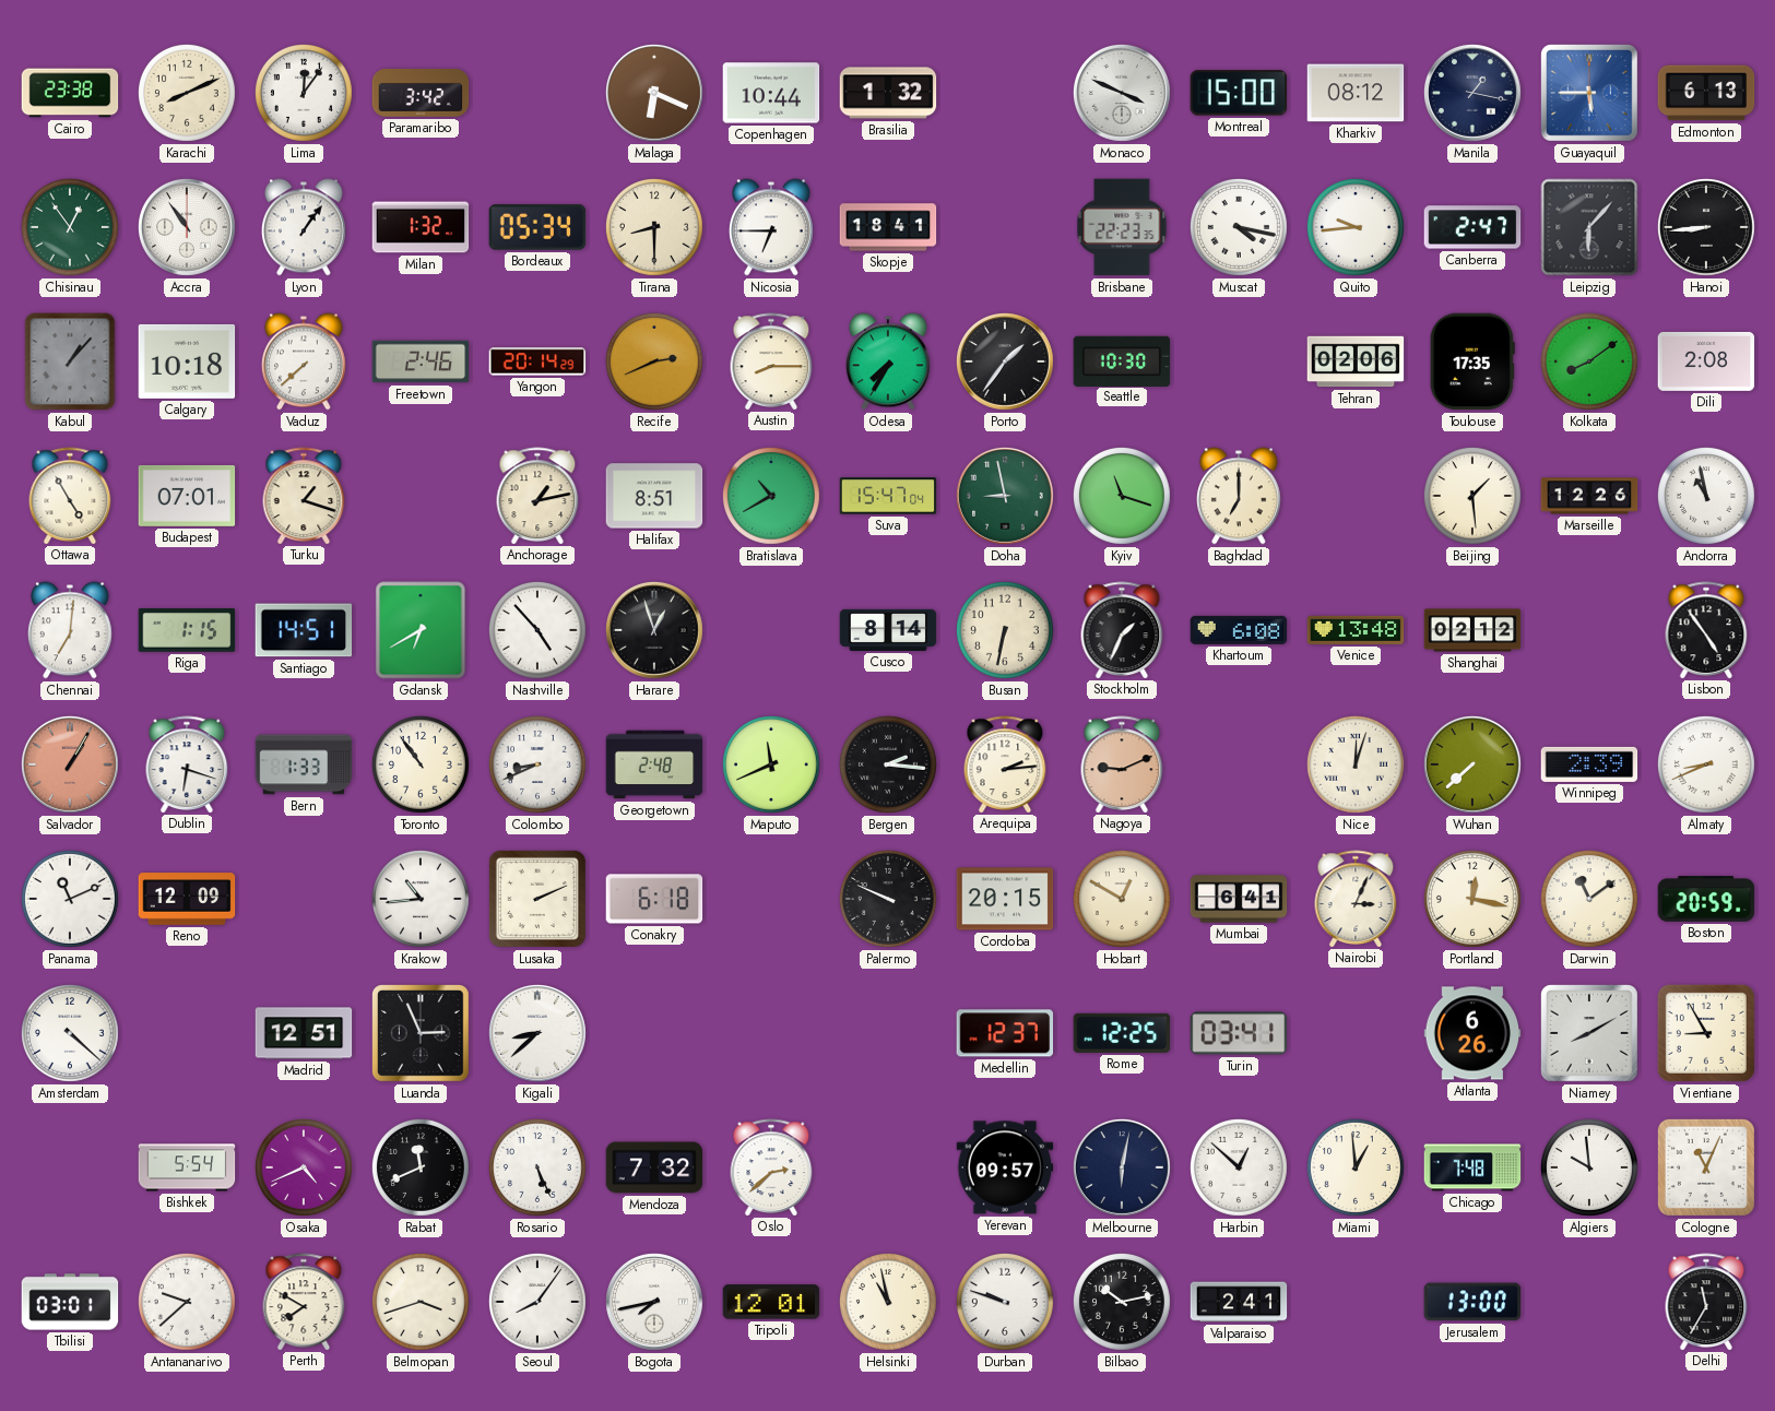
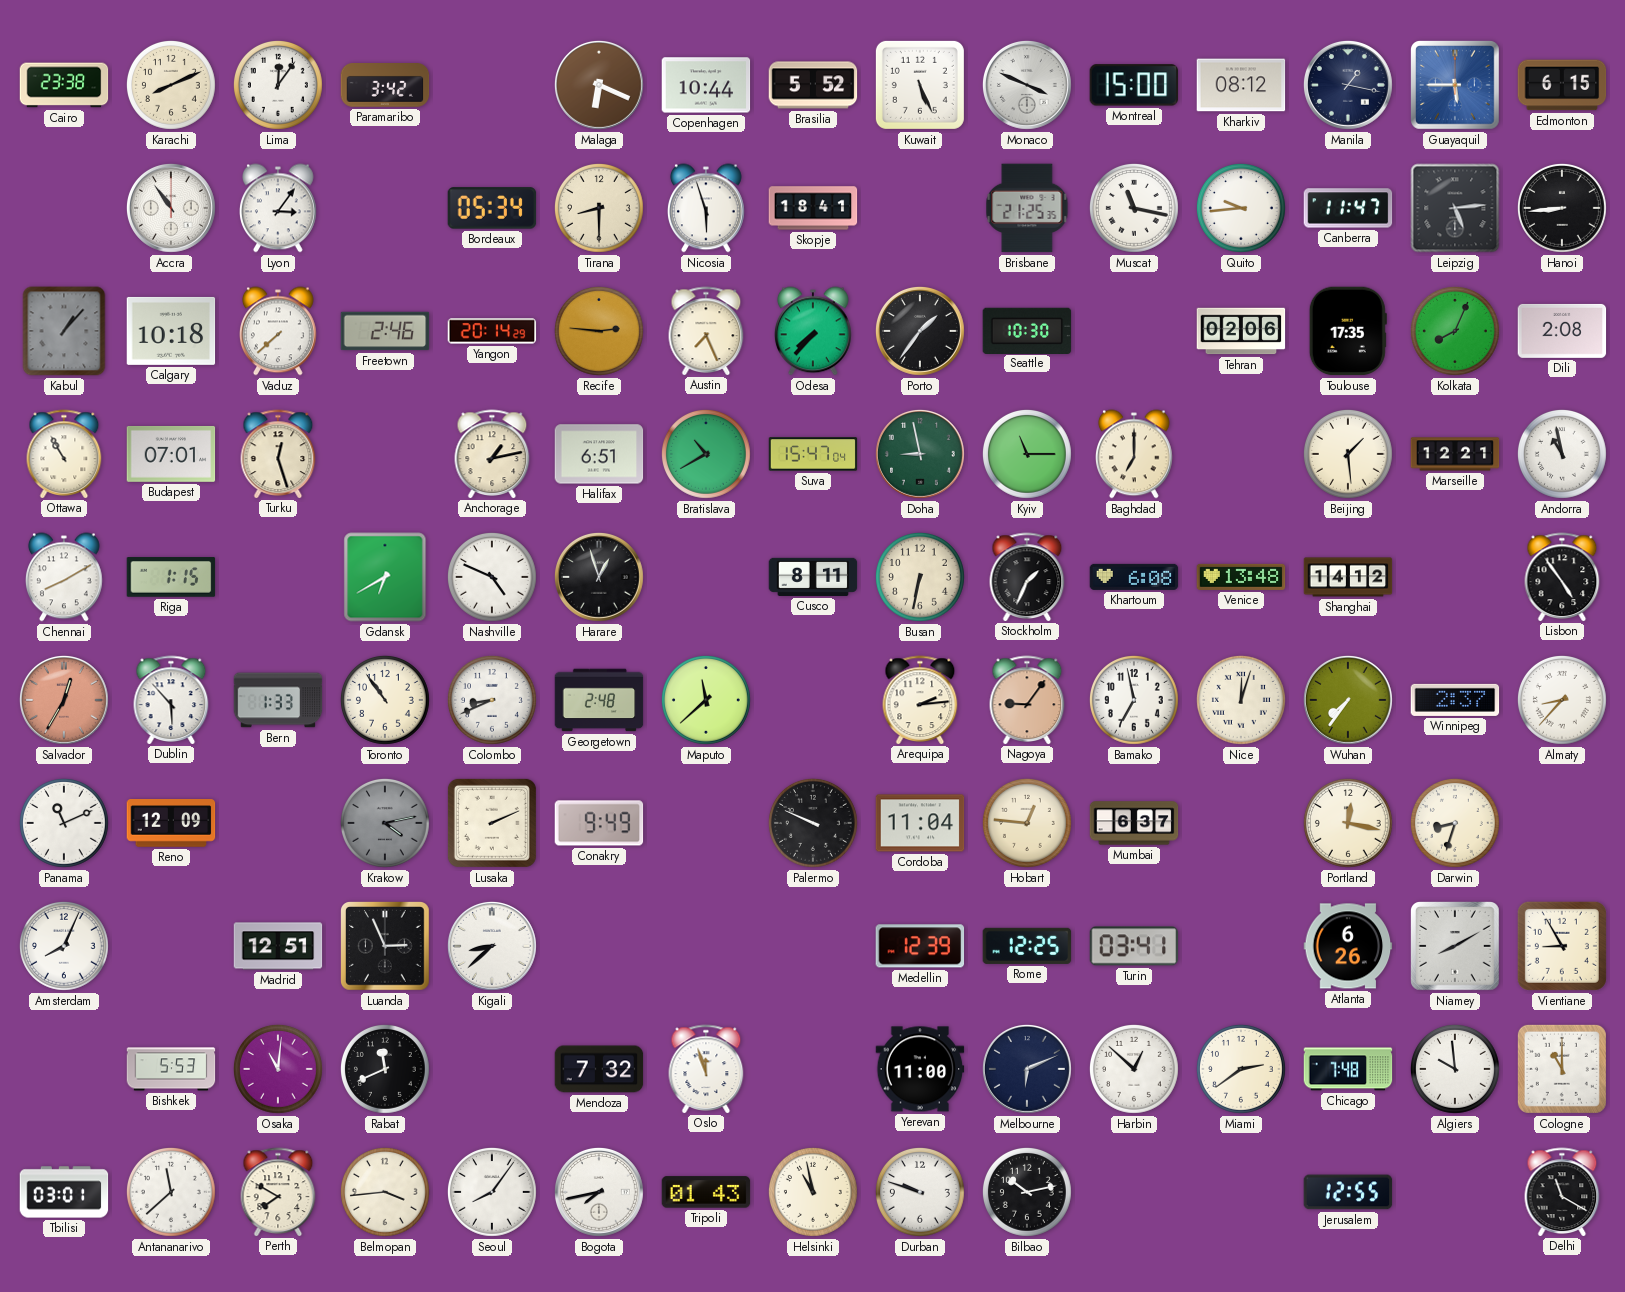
Brasilia: 1:32 -> 5:52 (813, 85)
Kuwait: none -> 5:26 (920, 85)
Edmonton: 6:13 -> 6:15 (1562, 85)
Chisinau: 12:54 -> none (70, 227)
Lyon: 1:06 -> 3:06 (279, 208)
Milan: 1:32 -> none (421, 227)
Nicosia: 6:45 -> 5:57 (707, 208)
Brisbane: 22:23 -> 21:25 (1027, 208)
Muscat: 4:17 -> 11:17 (1134, 208)
Canberra: 2:47 -> 11:47 (1348, 208)
Leipzig: 6:07 -> 5:14 (1455, 208)
Recife: 2:41 -> 2:46 (599, 331)
Austin: 8:15 -> 7:26 (706, 331)
Odesa: 7:35 -> 7:37 (814, 331)
Kolkata: 8:09 -> 8:04 (1455, 331)
Ottawa: 4:55 -> 10:55 (64, 454)
Turku: 1:18 -> 12:27 (278, 454)
Halifax: 8:51 -> 6:51 (599, 454)
Kyiv: 11:18 -> 11:15 (1027, 454)
Marseille: 12:26 -> 12:21 (1455, 454)
Chennai: 7:01 -> 8:10 (65, 577)
Santiago: 14:51 -> none (304, 630)
Nashville: 4:53 -> 4:49 (492, 577)
Cusco: 8:14 -> 8:11 (813, 577)
Shanghai: 02:12 -> 14:12 (1348, 577)
Salvador: 1:05 -> 12:35 (64, 700)
Dublin: 6:18 -> 5:53 (171, 700)
Maputo: 11:41 -> 11:38 (706, 700)
Bergen: 2:16 -> none (888, 764)
Nagoya: 9:11 -> 9:06 (1027, 700)
Bamako: none -> 6:58 (1134, 700)
Wuhan: 7:38 -> 7:36 (1348, 700)
Winnipeg: 2:39 -> 2:37 (1455, 700)
Almaty: 8:41 -> 8:37 (1562, 700)
Krakow: 10:44 -> 4:13 (385, 823)
Krakow dial: white -> grey (385, 823)
Conakry: 6:18 -> 9:49 (599, 823)
Cordoba: 20:15 -> 11:04 (920, 823)
Hobart: 12:50 -> 12:46 (1027, 823)
Mumbai: 6:41 -> 6:37 (1134, 823)
Nairobi: 3:04 -> none (1356, 899)
Darwin: 11:09 -> 8:33 (1455, 823)
Boston: 20:59 -> none (1706, 899)
Amsterdam: 4:22 -> 8:04 (64, 946)
Medellin: 12:37 -> 12:39 (920, 946)
Bishkek: 5:54 -> 5:53 (171, 1069)
Osaka: 4:41 -> 11:01 (278, 1069)
Rosario: 5:26 -> none (537, 1167)
Oslo: 2:38 -> 11:57 (706, 1069)
Yerevan: 09:57 -> 11:00 (920, 1069)
Melbourne: 6:02 -> 6:11 (1027, 1069)
Miami: 12:59 -> 2:39 (1241, 1069)
Cologne: 11:04 -> 11:00 (1562, 1069)
Antananarivo: 9:38 -> 11:38 (171, 1192)
Belmopan: 3:42 -> 3:44 (385, 1192)
Tripoli: 12:01 -> 01:43 (706, 1192)
Valparaiso: 2:41 -> none (1239, 1302)
Jerusalem: 13:00 -> 12:55 (1348, 1192)
Delhi: 11:35 -> 11:20 (1562, 1192)
